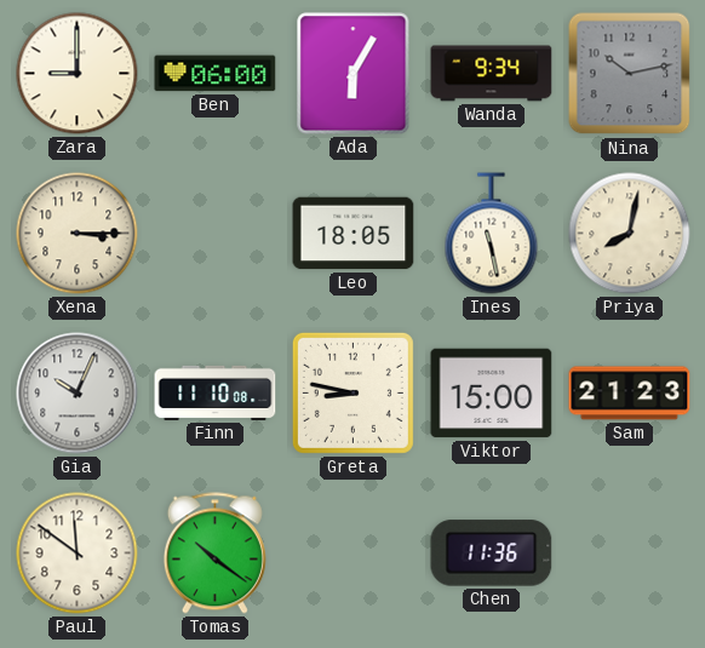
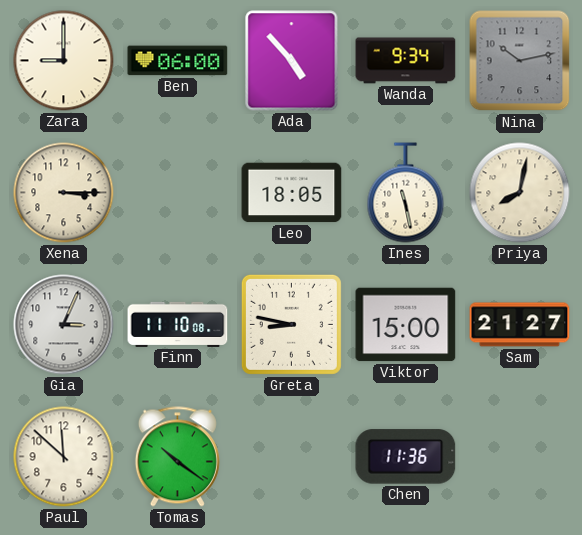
Ada: 6:05 -> 4:53 (292, 61)
Gia: 10:04 -> 3:04 (64, 325)
Sam: 21:23 -> 21:27 (520, 325)
Paul: 11:51 -> 11:52 (64, 457)
